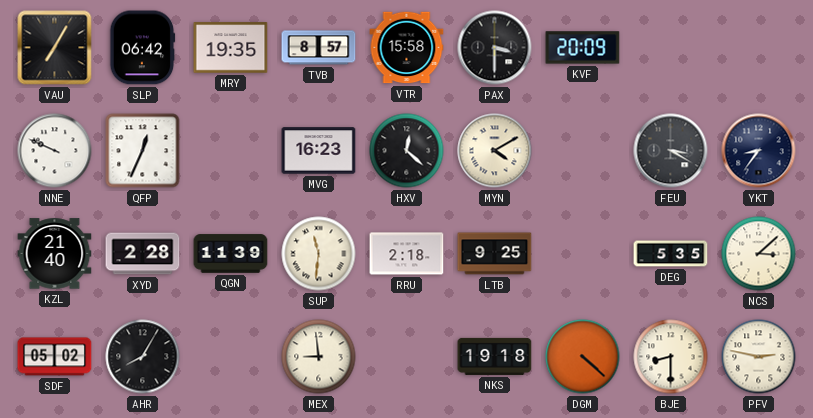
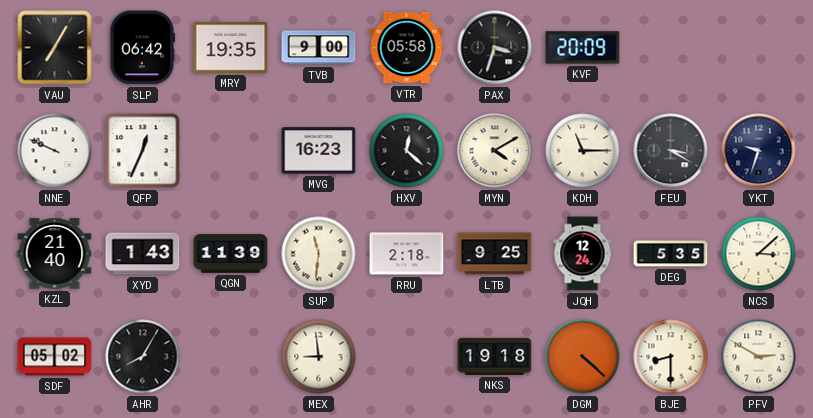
TVB: 8:57 -> 9:00 (319, 48)
VTR: 15:58 -> 05:58 (407, 48)
PAX: 3:30 -> 3:33 (495, 48)
KDH: none -> 11:15 (583, 151)
YKT: 8:36 -> 9:33 (759, 151)
XYD: 2:28 -> 1:43 (143, 254)
JQH: none -> 12:24 (583, 254)
PFV: 2:47 -> 2:50 (759, 357)
